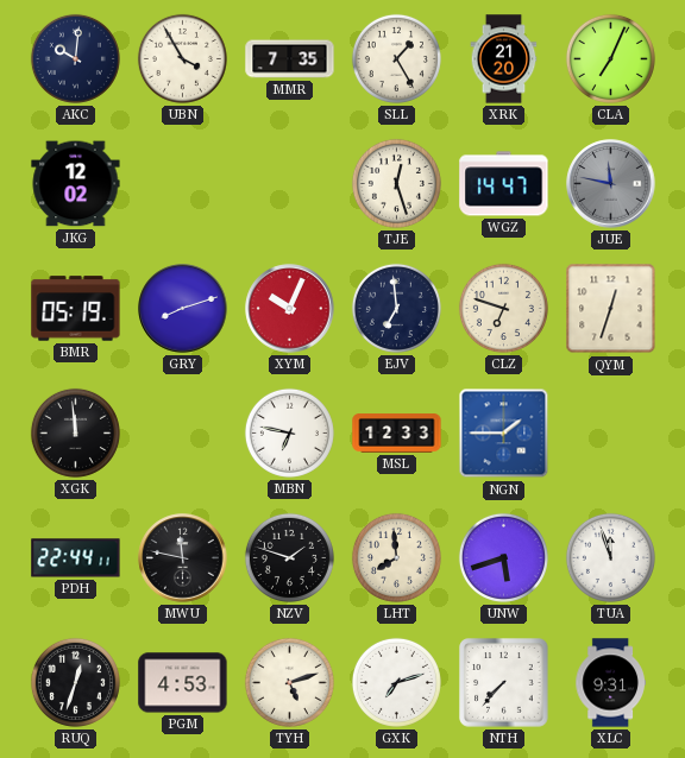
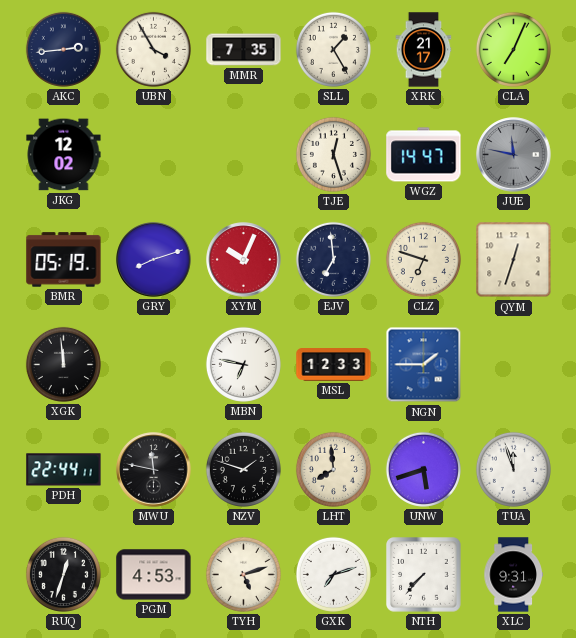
AKC: 10:01 -> 2:44 (63, 49)
XRK: 21:20 -> 21:17 (424, 50)
